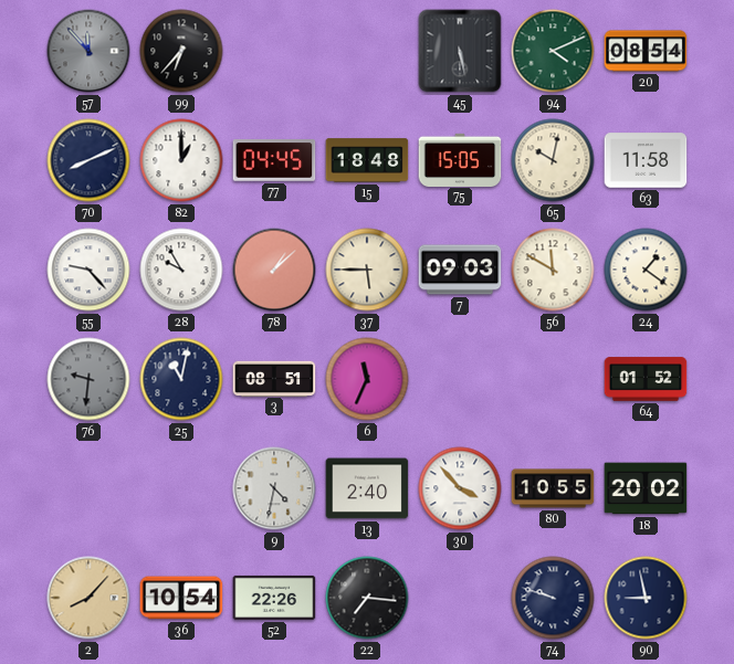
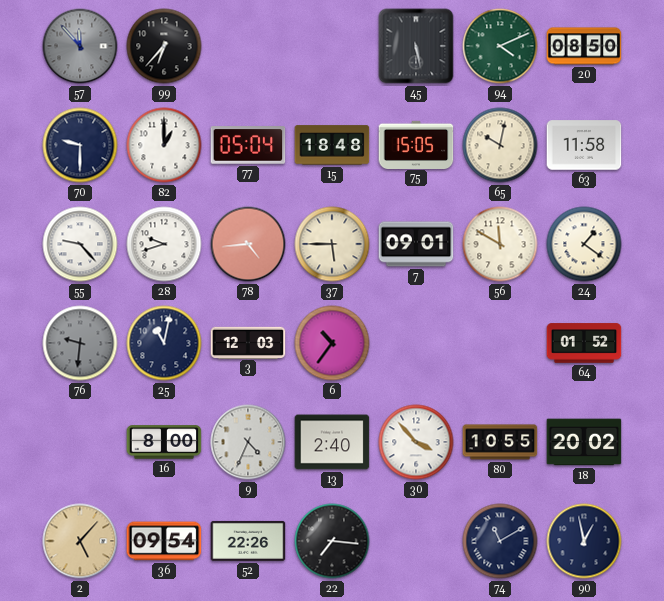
20: 08:54 -> 08:50 (584, 46)
70: 8:11 -> 9:30 (80, 145)
77: 04:45 -> 05:04 (248, 145)
28: 9:55 -> 9:42 (164, 244)
78: 1:08 -> 4:44 (248, 244)
7: 09:03 -> 09:01 (416, 244)
3: 08:51 -> 12:03 (248, 342)
6: 11:34 -> 10:36 (332, 343)
16: none -> 8:00 (164, 442)
9: 4:32 -> 4:34 (248, 442)
2: 8:07 -> 5:07 (80, 541)
36: 10:54 -> 09:54 (164, 541)
74: 9:48 -> 11:10 (500, 541)
90: 8:58 -> 12:58 (584, 541)
